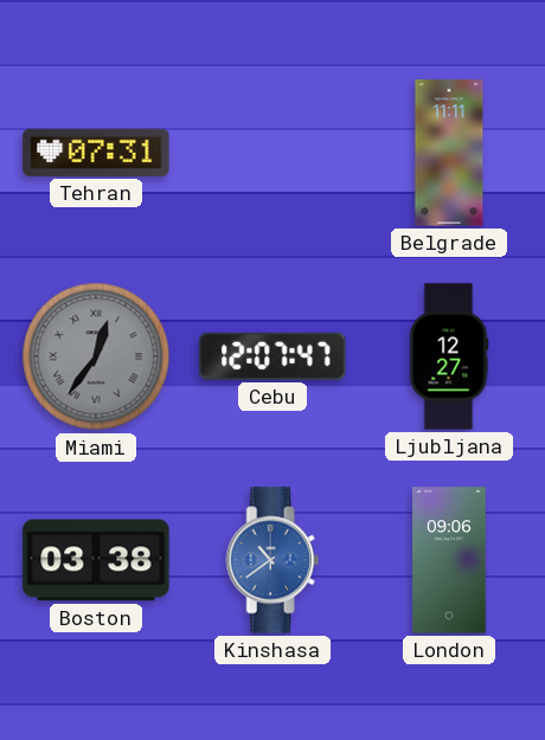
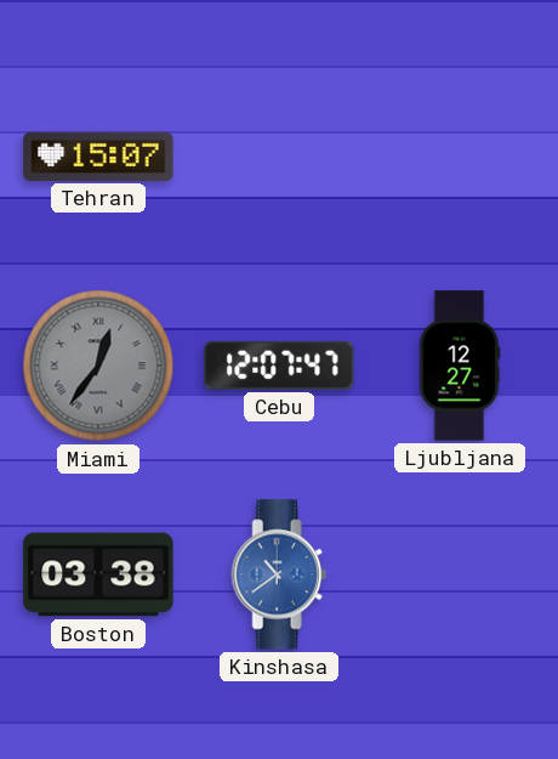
Tehran: 07:31 -> 15:07 (98, 157)
Belgrade: 11:11 -> none (449, 153)
London: 09:06 -> none (449, 560)
